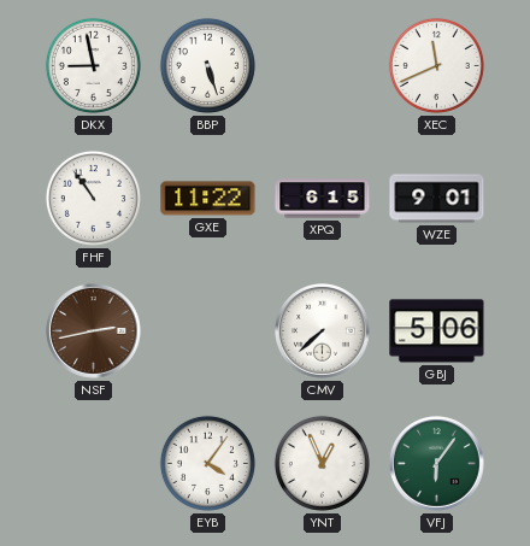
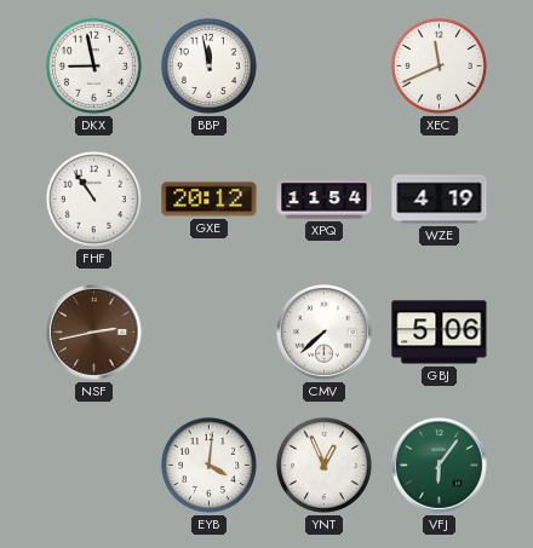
BBP: 5:27 -> 11:58 (208, 65)
GXE: 11:22 -> 20:12 (210, 200)
XPQ: 6:15 -> 11:54 (325, 200)
WZE: 9:01 -> 4:19 (440, 200)
EYB: 4:06 -> 4:01 (208, 465)
